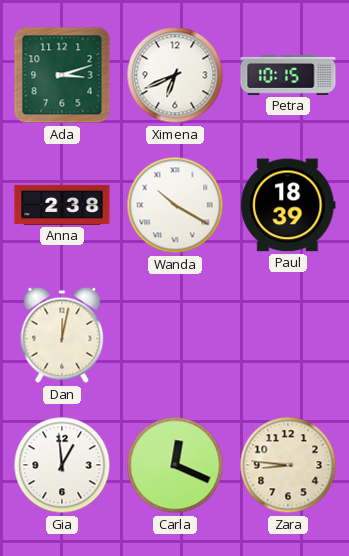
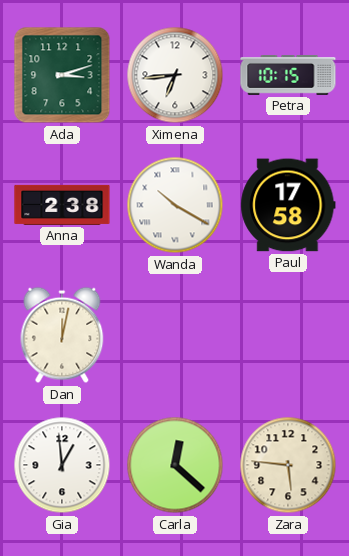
Ximena: 6:41 -> 6:44 (175, 75)
Paul: 18:39 -> 17:58 (288, 205)
Carla: 12:19 -> 12:22 (175, 465)
Zara: 8:46 -> 5:46 (288, 465)
